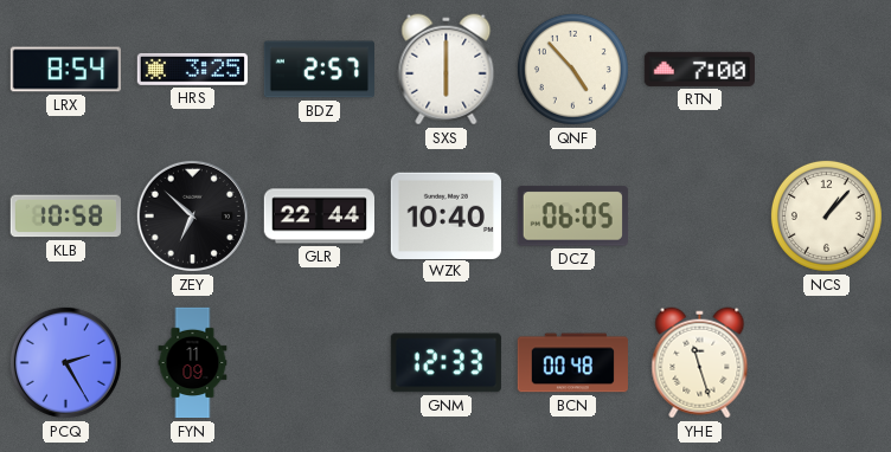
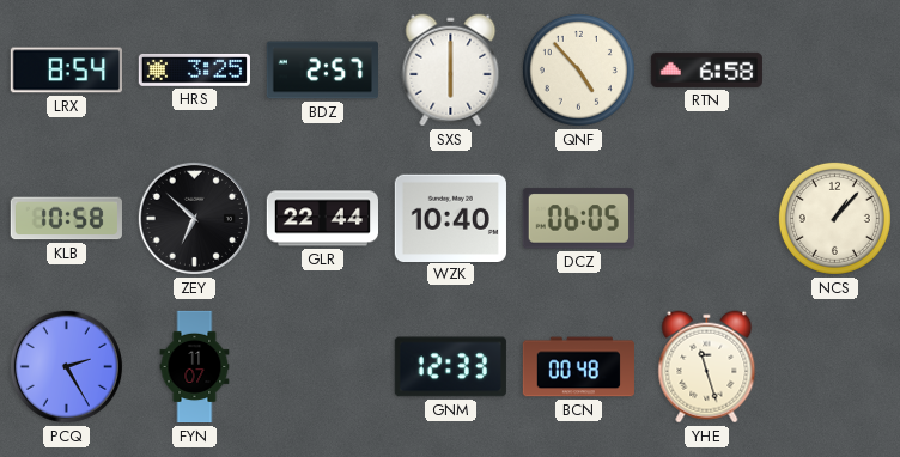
RTN: 7:00 -> 6:58 (706, 69)
FYN: 11:09 -> 11:07 (195, 367)
